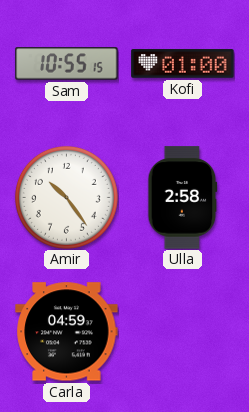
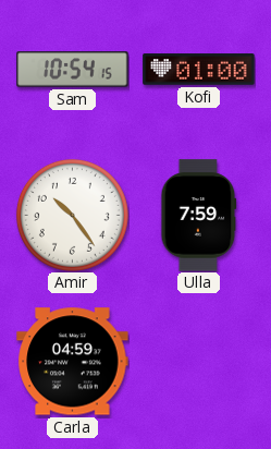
Sam: 10:55 -> 10:54 (73, 70)
Ulla: 2:58 -> 7:59 (199, 216)
